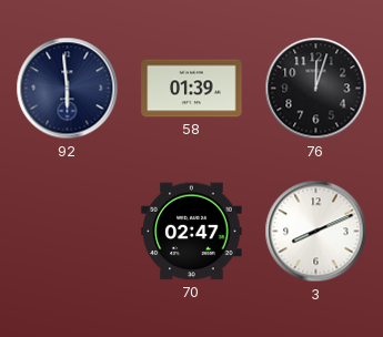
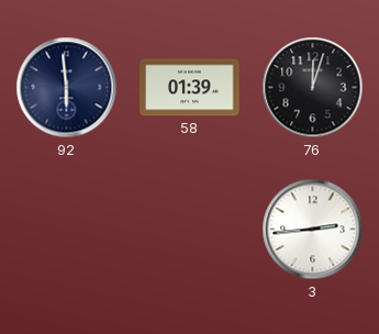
70: 02:47 -> none (192, 232)
3: 8:11 -> 2:44 (313, 230)
